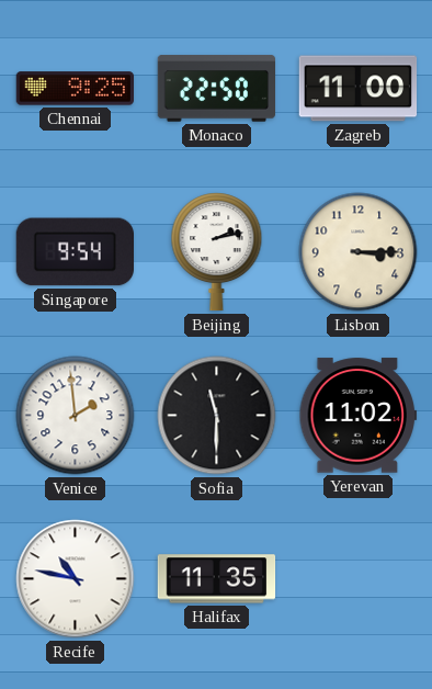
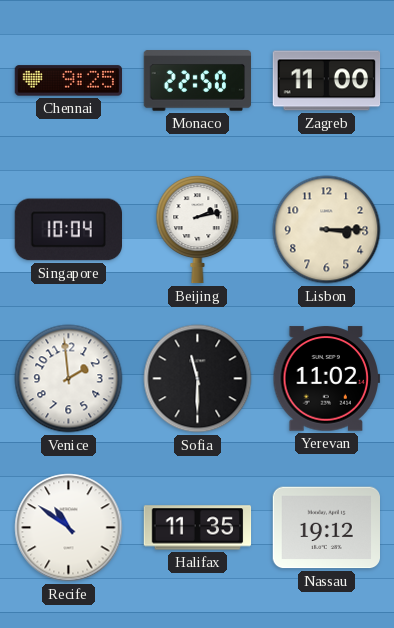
Singapore: 9:54 -> 10:04 (68, 230)
Recife: 10:47 -> 10:51 (69, 528)
Nassau: none -> 19:12 (327, 528)
